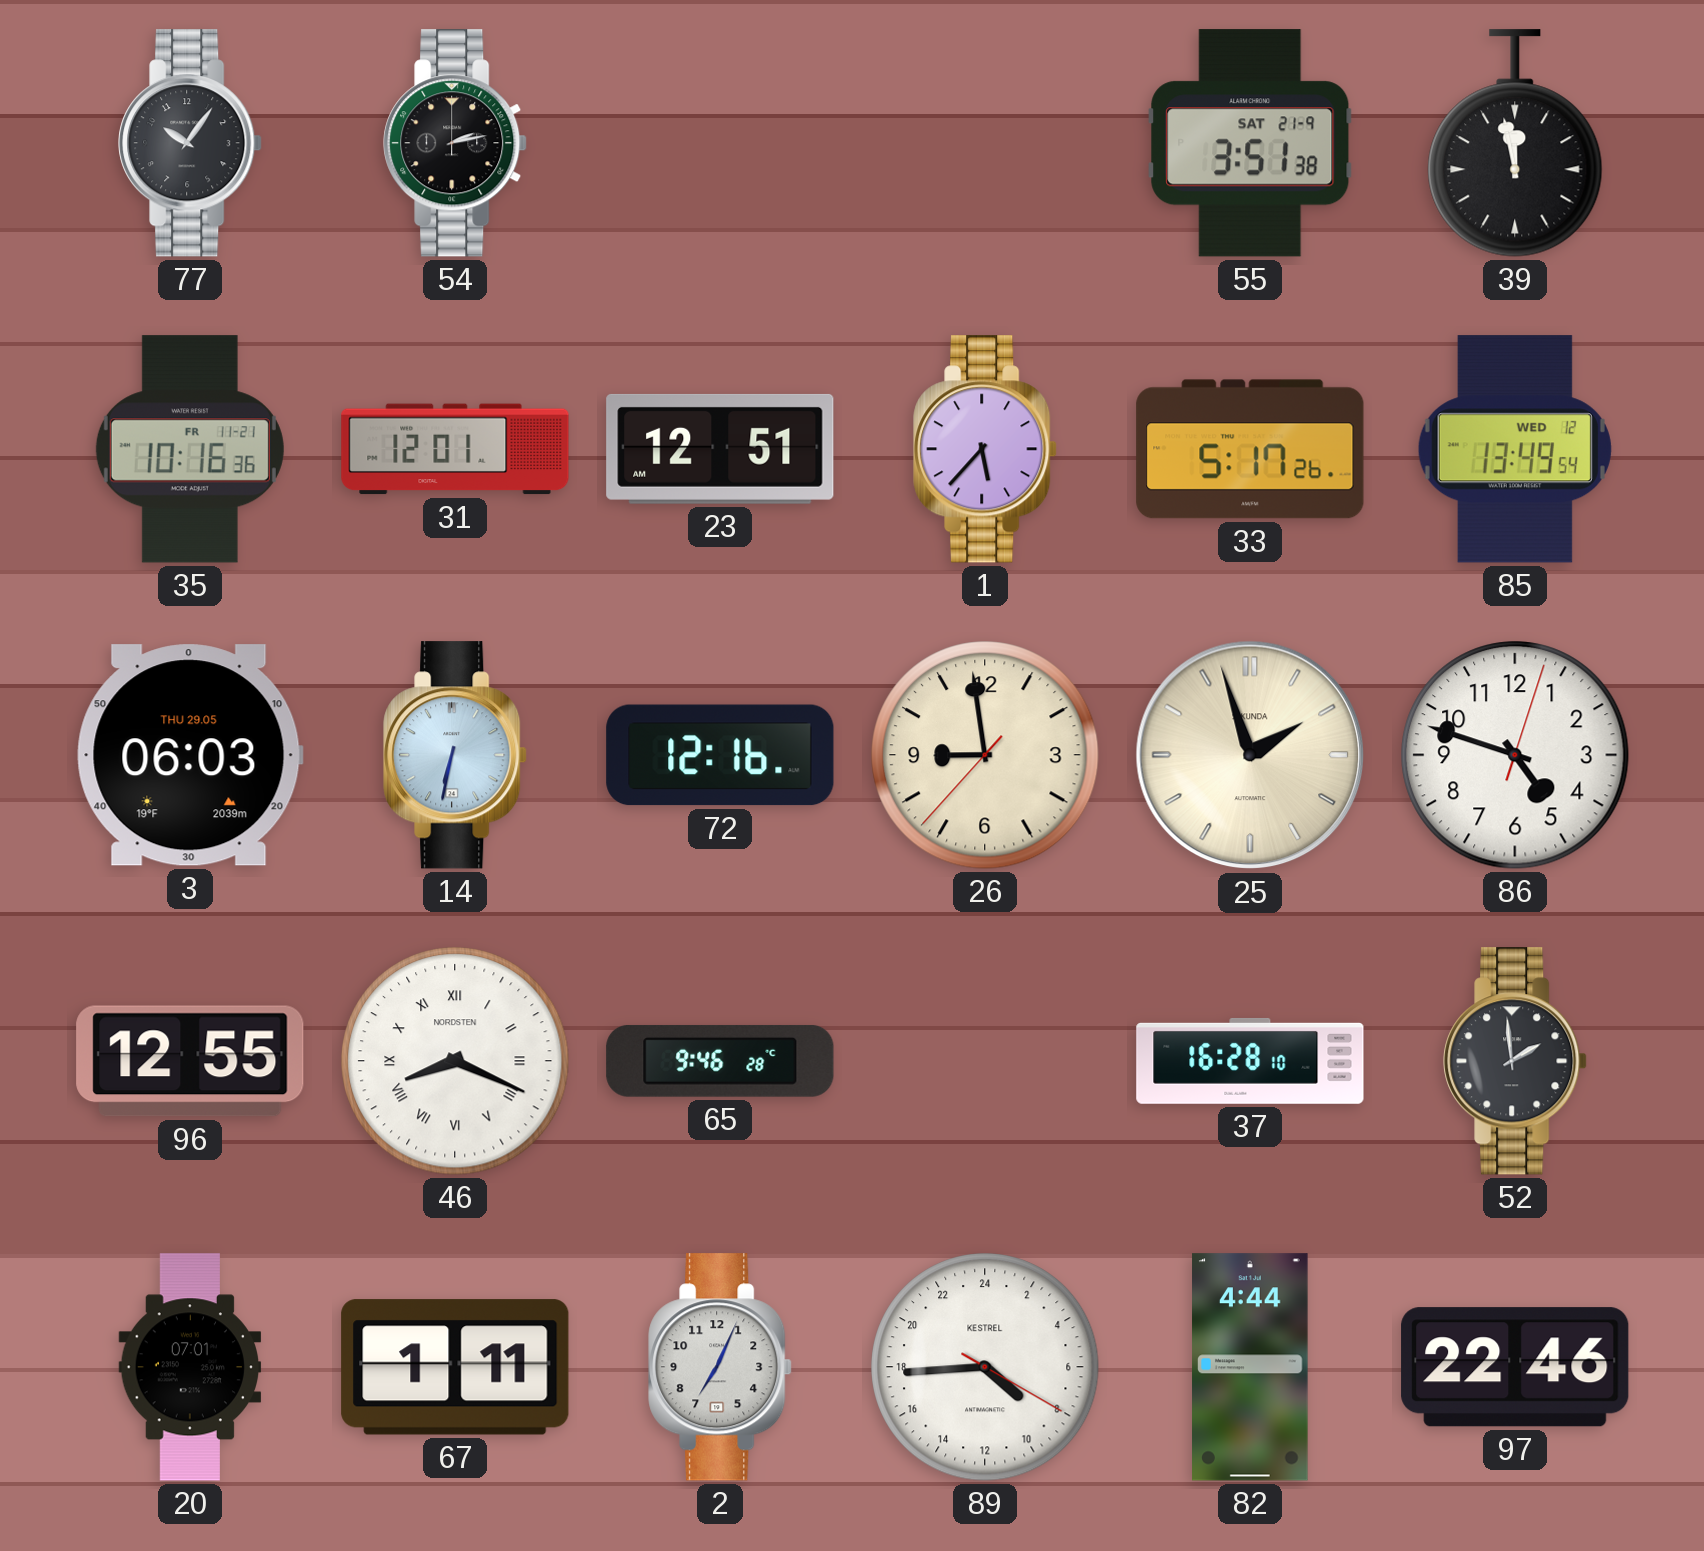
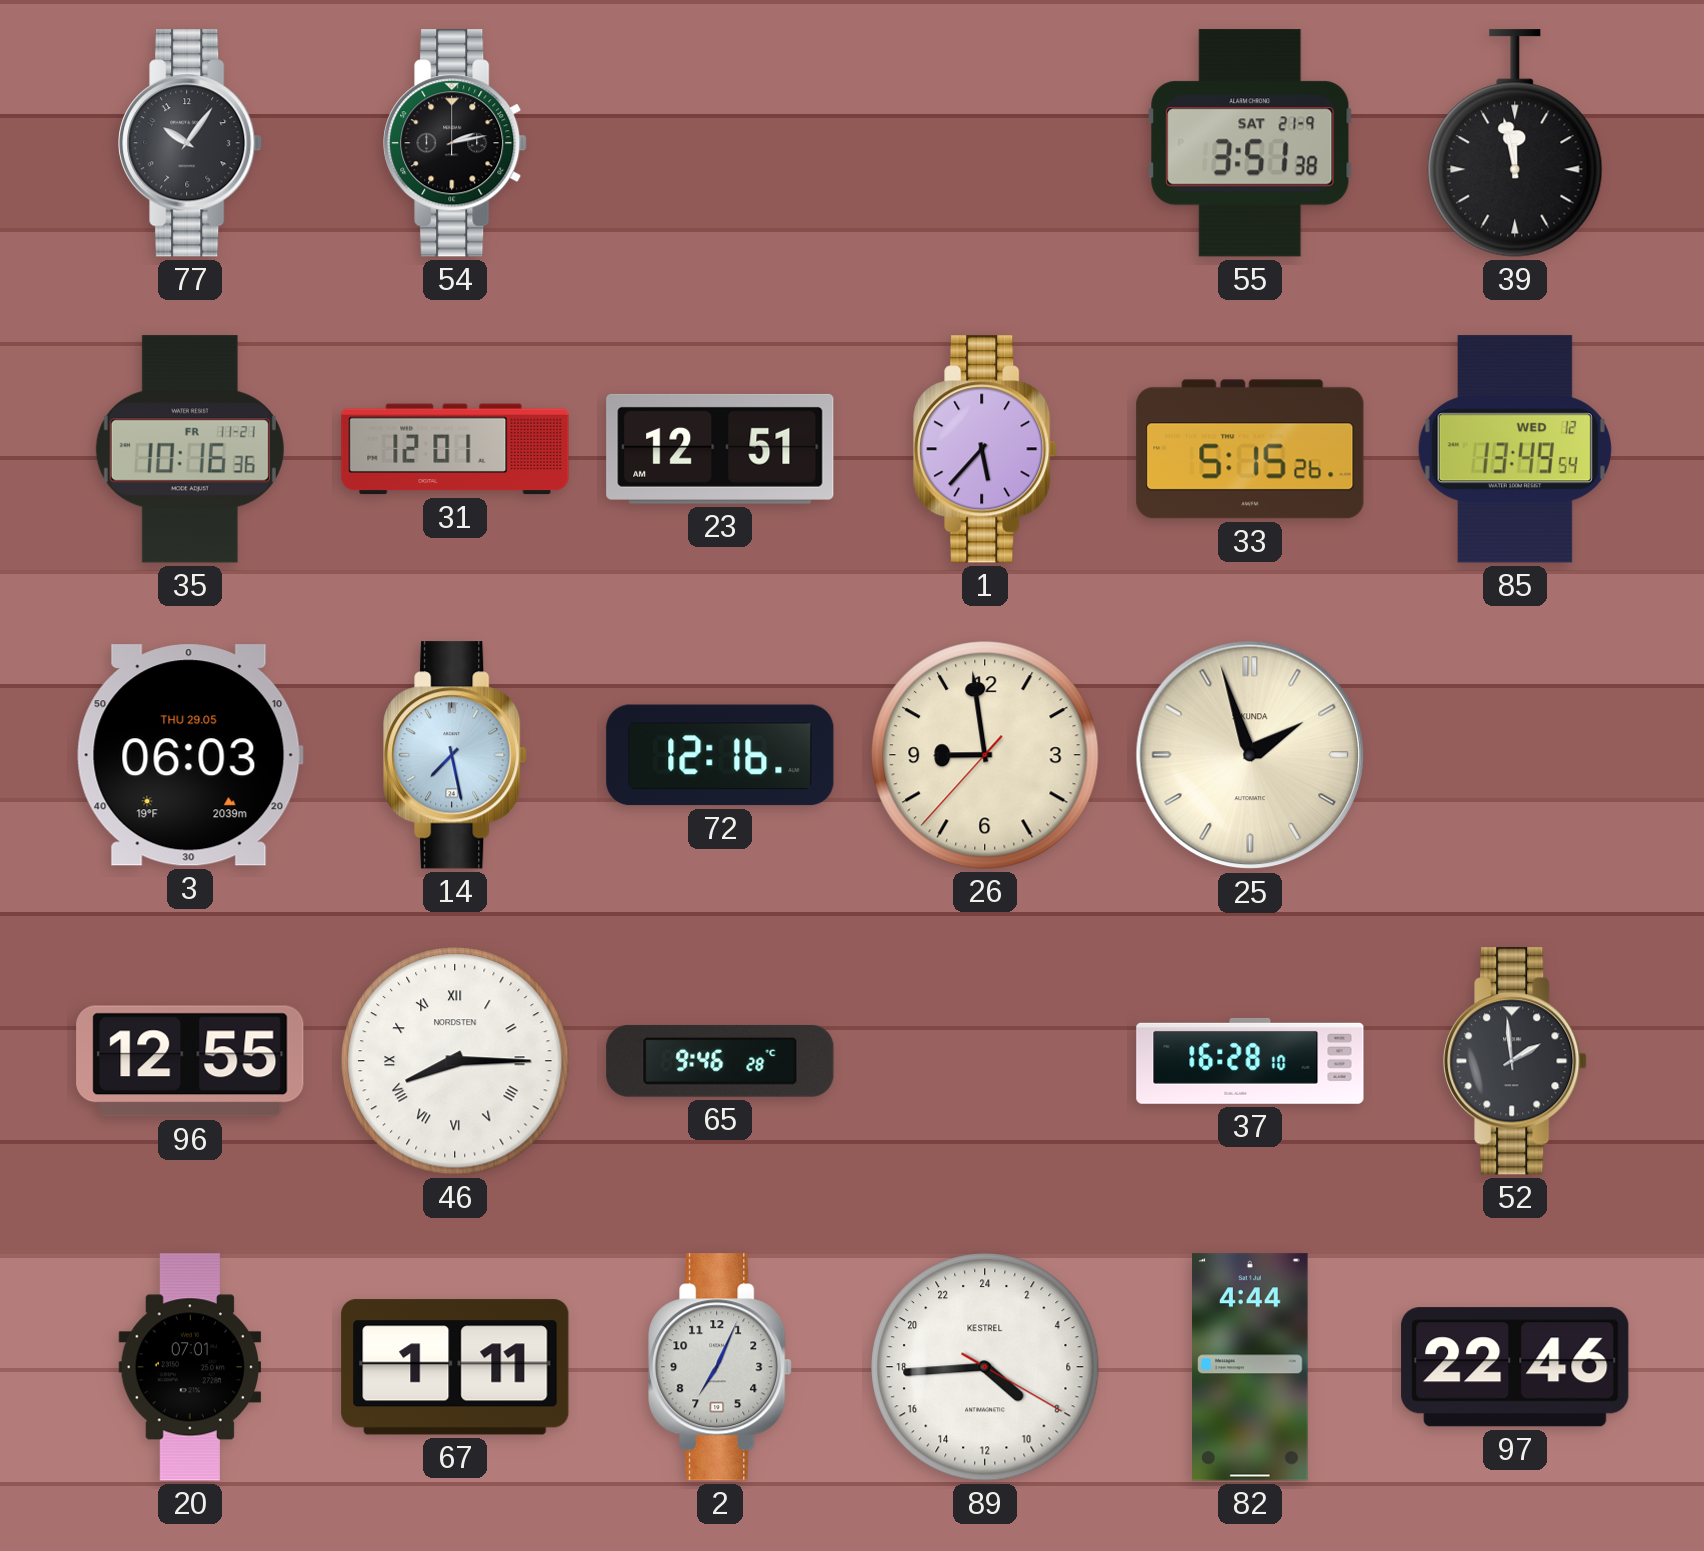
33: 5:17 -> 5:15 (1250, 449)
14: 6:32 -> 7:28 (455, 755)
86: 4:48 -> none (1515, 755)
46: 8:19 -> 8:15 (455, 1061)
